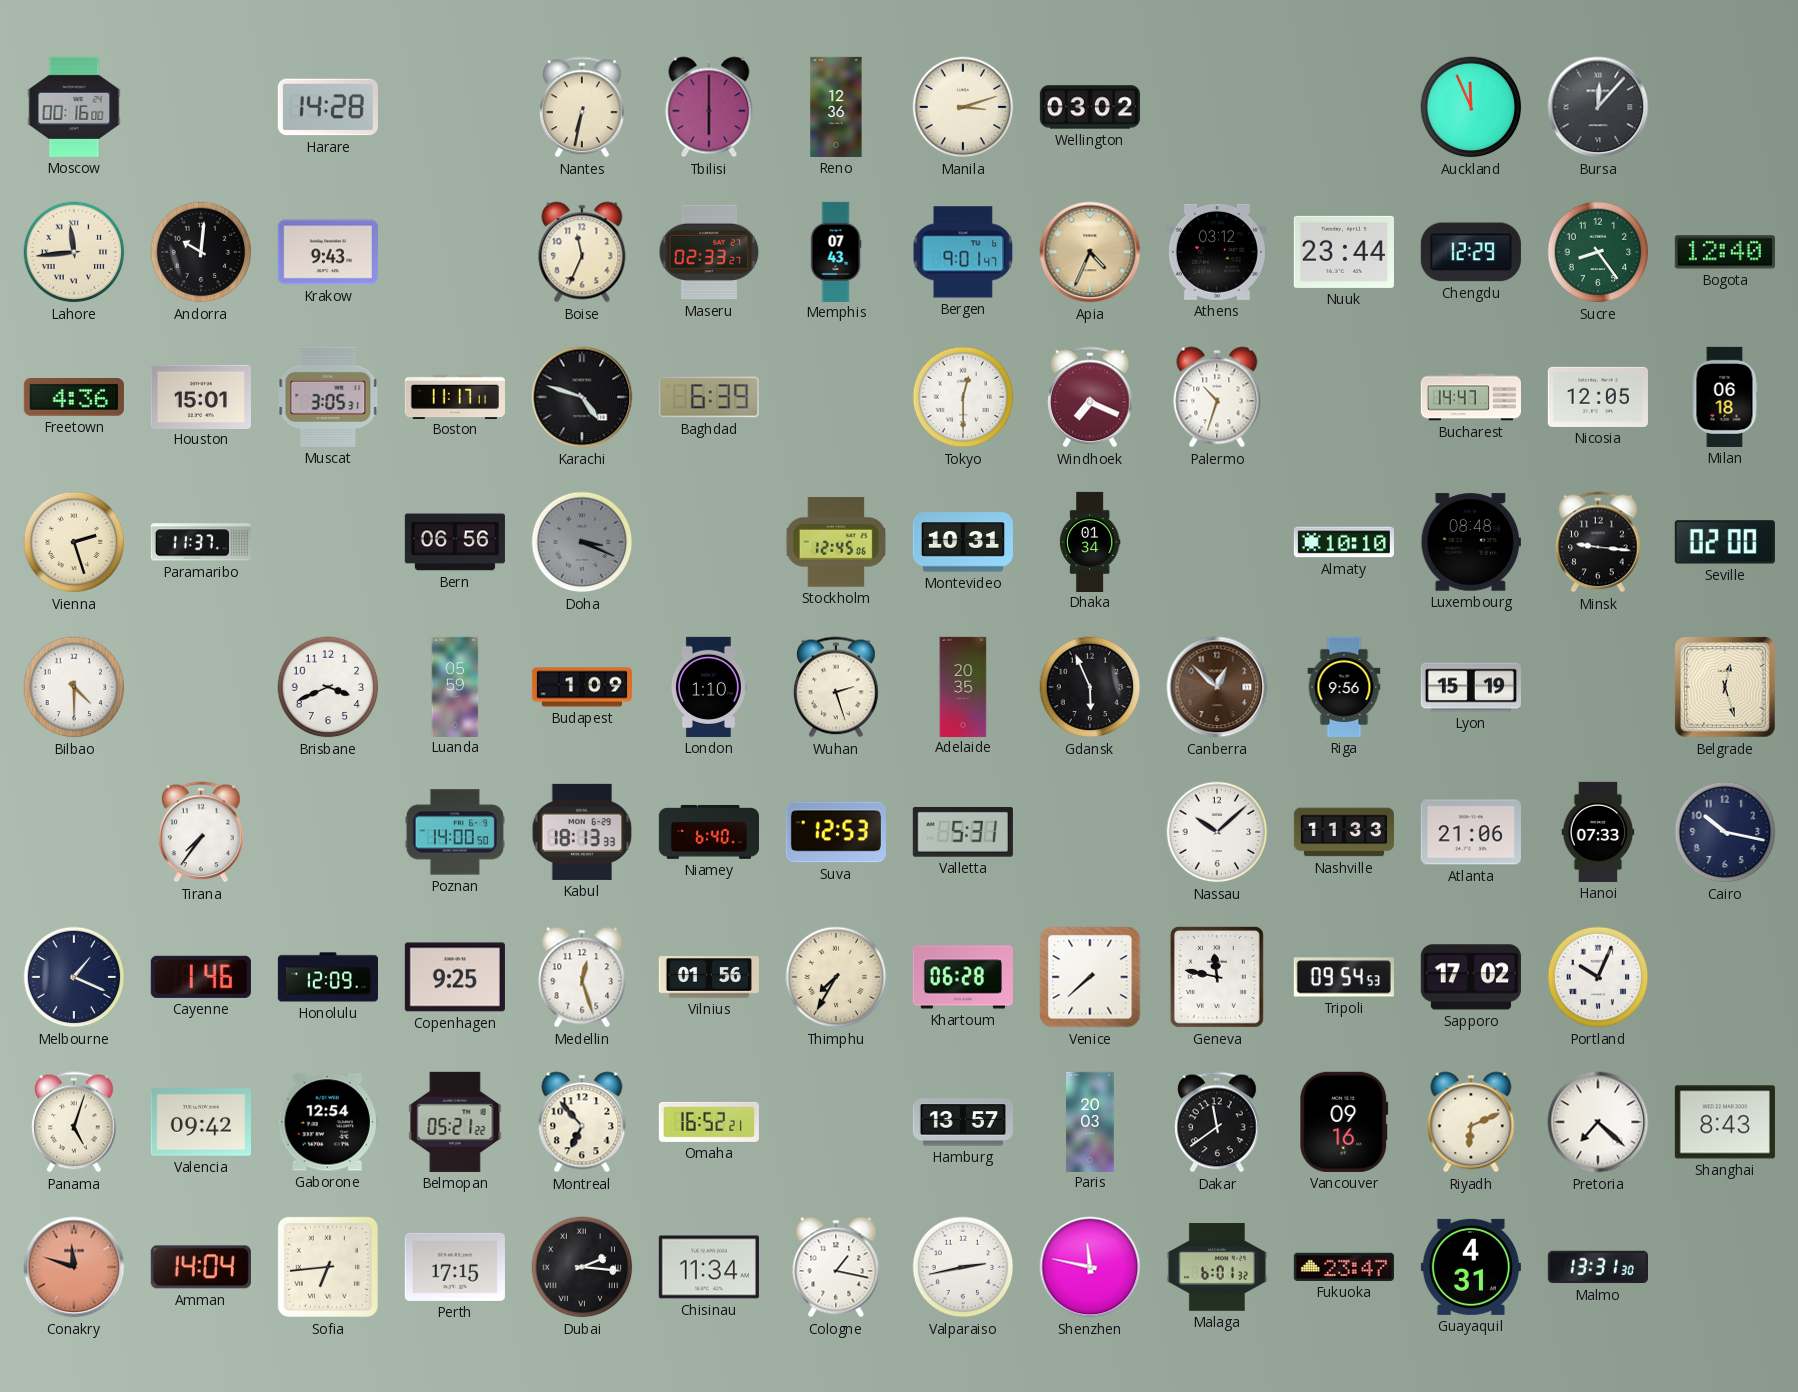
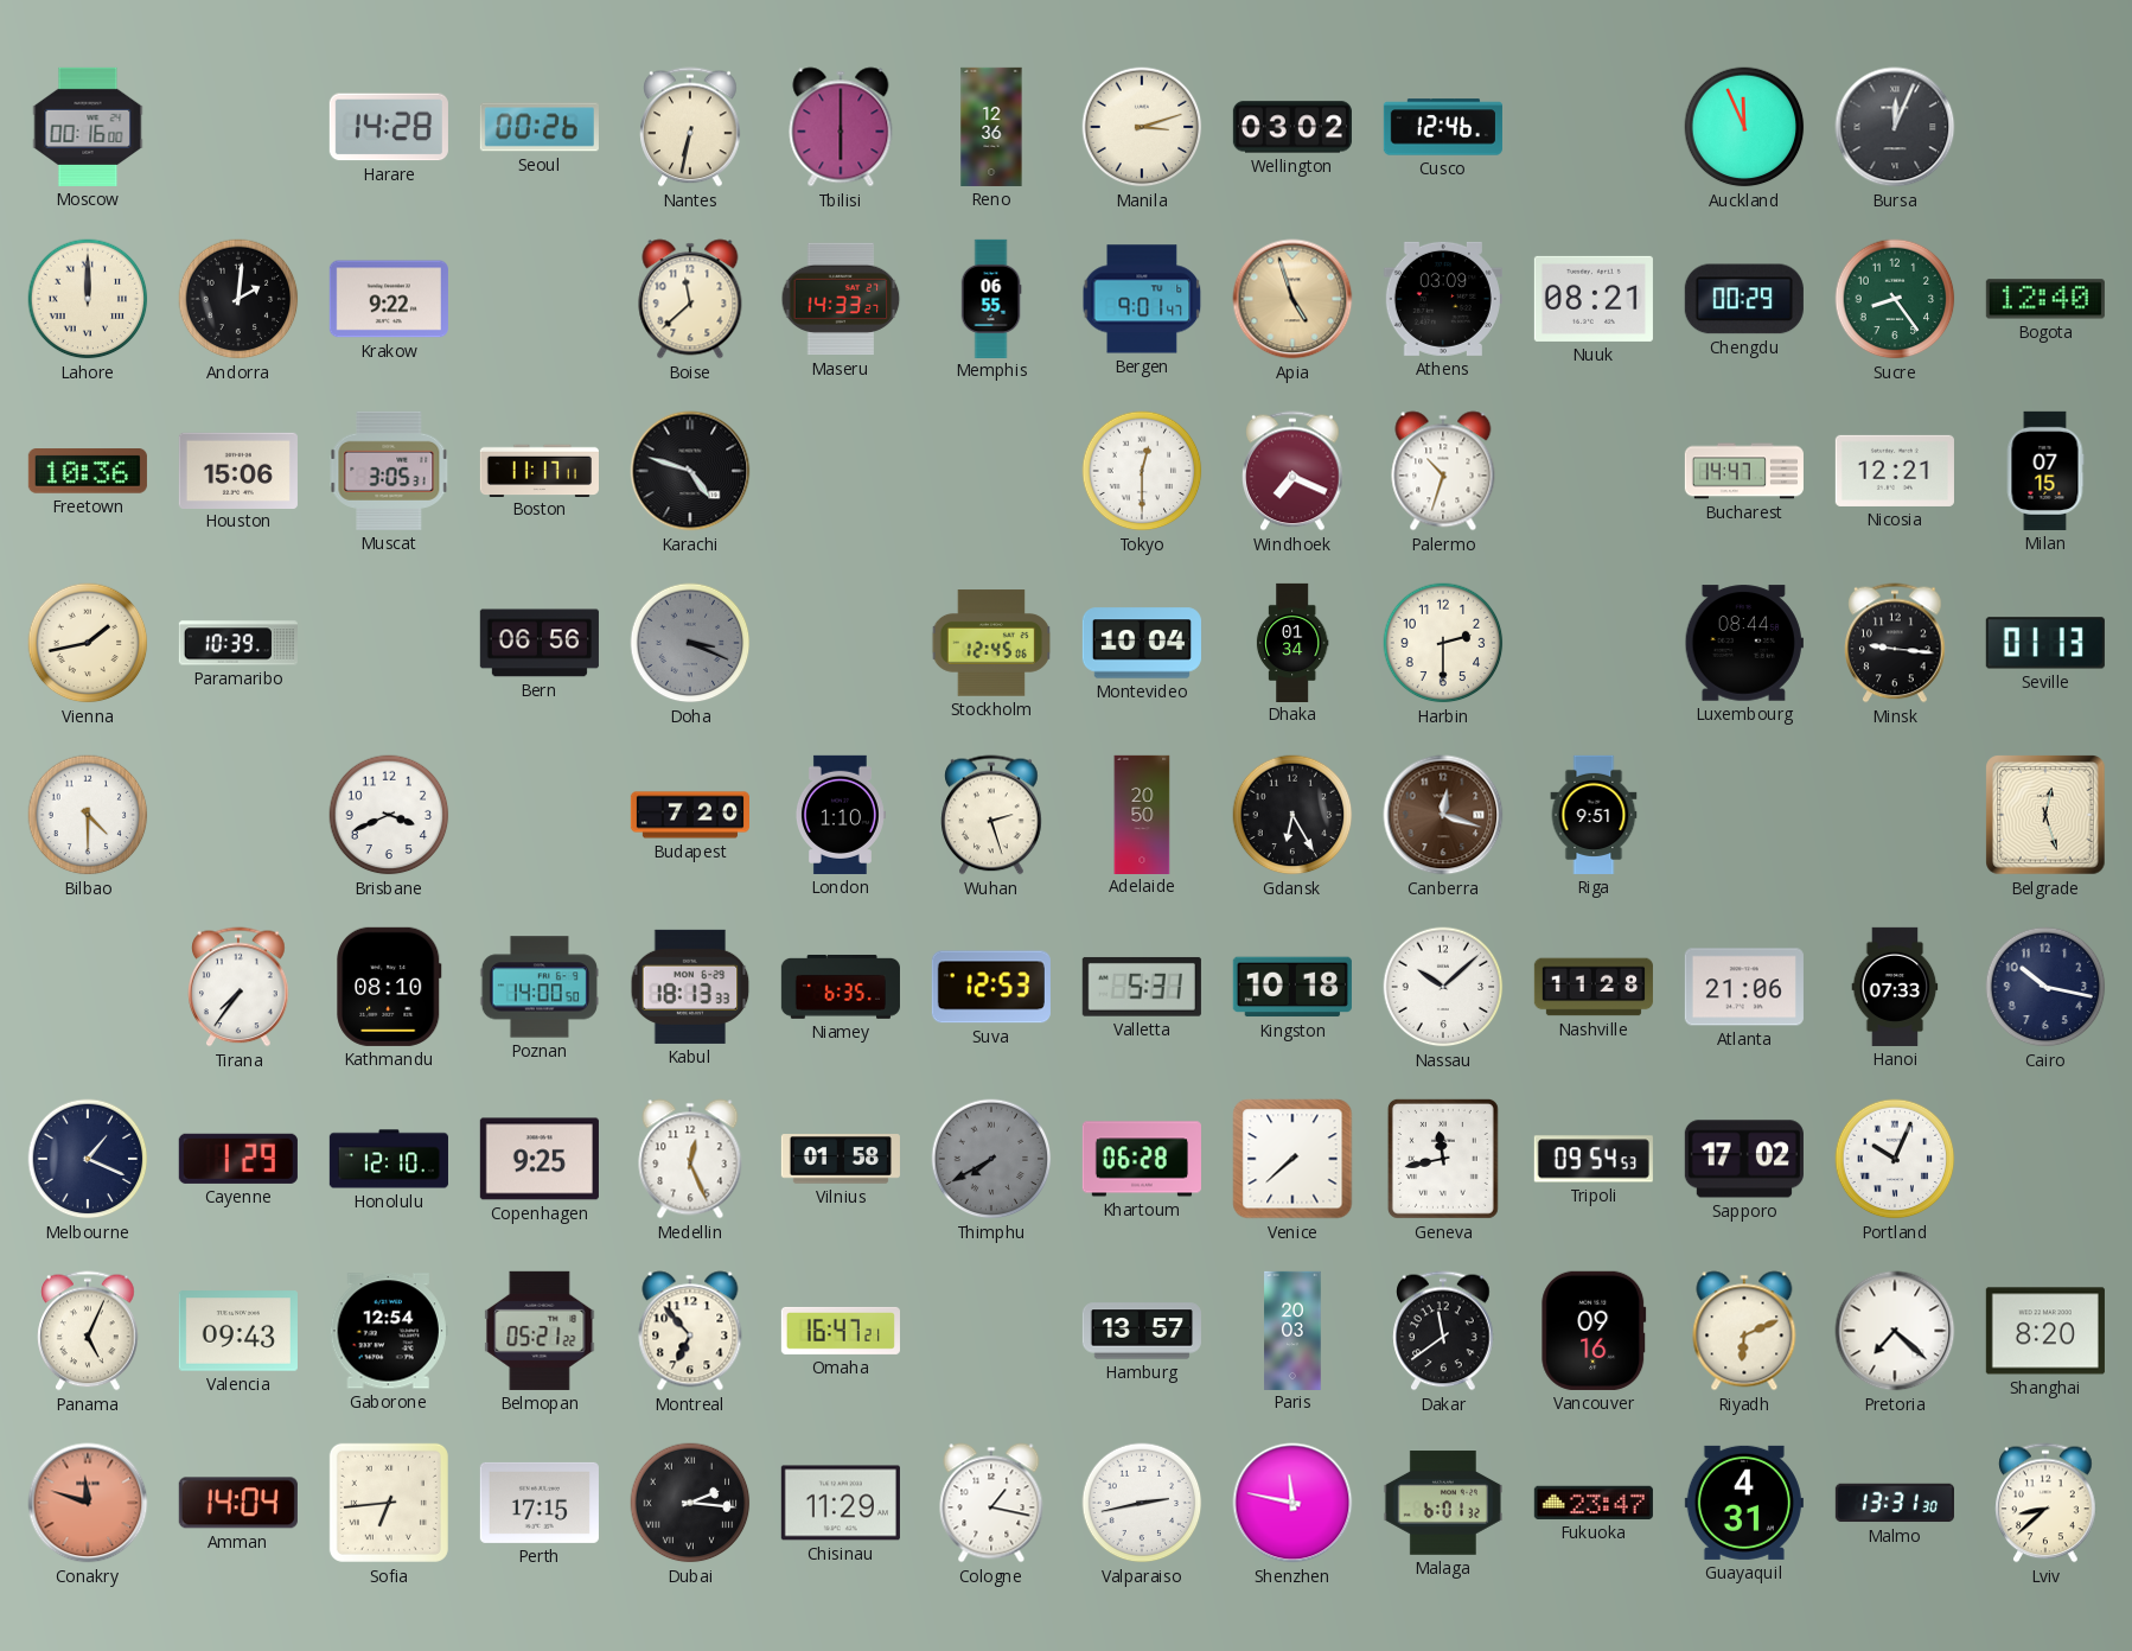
Seoul: none -> 00:26 (540, 127)
Cusco: none -> 12:46 (1443, 127)
Bursa: 12:07 -> 12:04 (1895, 127)
Lahore: 11:44 -> 12:00 (88, 299)
Andorra: 10:01 -> 2:01 (238, 299)
Krakow: 9:43 -> 9:22 (389, 299)
Boise: 11:34 -> 11:38 (690, 299)
Maseru: 02:33 -> 14:33 (841, 299)
Memphis: 07:43 -> 06:55 (991, 298)
Apia: 4:34 -> 4:57 (1292, 299)
Athens: 03:12 -> 03:09 (1443, 299)
Nuuk: 23:44 -> 08:21 (1594, 299)
Chengdu: 12:29 -> 00:29 (1744, 299)
Freetown: 4:36 -> 10:36 (88, 472)
Houston: 15:01 -> 15:06 (238, 470)
Baghdad: 6:39 -> none (709, 397)
Nicosia: 12:05 -> 12:21 (1895, 471)
Milan: 06:18 -> 07:15 (2045, 471)
Vienna: 2:27 -> 1:43 (88, 643)
Paramaribo: 11:37 -> 10:39 (238, 643)
Montevideo: 10:31 -> 10:04 (1142, 643)
Harbin: none -> 2:30 (1443, 643)
Almaty: 10:10 -> none (1344, 542)
Luxembourg: 08:48 -> 08:44 (1744, 643)
Seville: 02:00 -> 01:13 (2045, 643)
Luanda: 05:59 -> none (455, 686)
Budapest: 1:09 -> 7:20 (689, 815)
Adelaide: 20:35 -> 20:50 (1142, 814)
Gdansk: 5:56 -> 6:25 (1292, 815)
Canberra: 12:52 -> 12:18 (1443, 815)
Riga: 9:56 -> 9:51 (1594, 815)
Lyon: 15:19 -> none (1471, 687)
Kathmandu: none -> 08:10 (389, 987)
Niamey: 6:40 -> 6:35 (841, 987)
Kingston: none -> 10:18 (1292, 987)
Nashville: 11:33 -> 11:28 (1594, 987)
Cayenne: 1:46 -> 1:29 (238, 1159)
Honolulu: 12:09 -> 12:10 (389, 1159)
Medellin: 12:27 -> 12:26 (690, 1159)
Vilnius: 01:56 -> 01:58 (841, 1159)
Thimphu: 7:35 -> 7:40 (991, 1159)
Thimphu dial: cream -> grey (991, 1159)
Geneva: 11:47 -> 11:43 (1443, 1159)
Panama: 5:03 -> 5:04 (88, 1331)
Valencia: 09:42 -> 09:43 (238, 1331)
Omaha: 16:52 -> 16:47 (841, 1331)
Shanghai: 8:43 -> 8:20 (2045, 1331)
Chisinau: 11:34 -> 11:29 (841, 1503)
Lviv: none -> 8:38 (2045, 1503)
